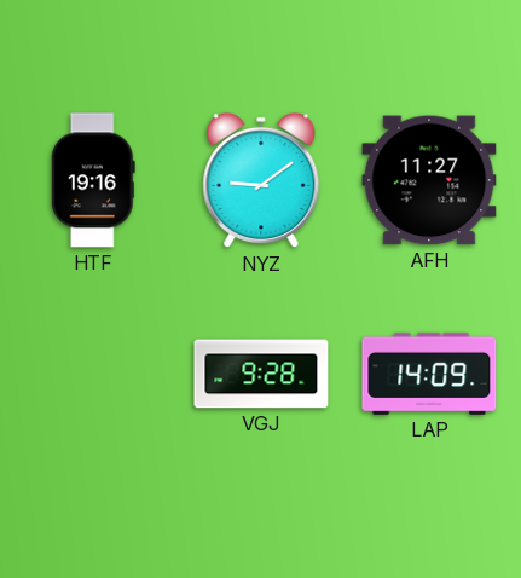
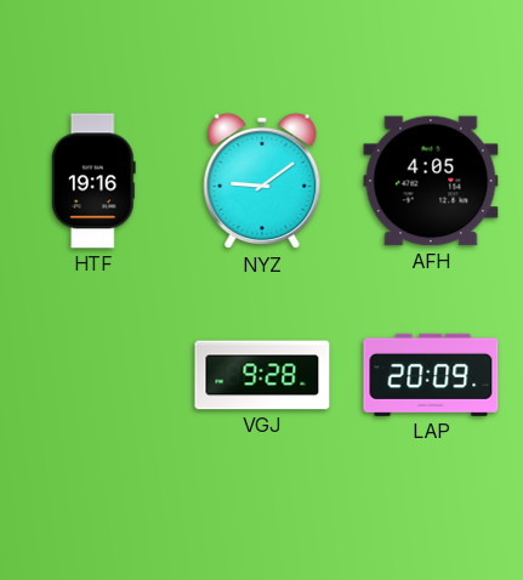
AFH: 11:27 -> 4:05 (431, 181)
LAP: 14:09 -> 20:09 (431, 375)
